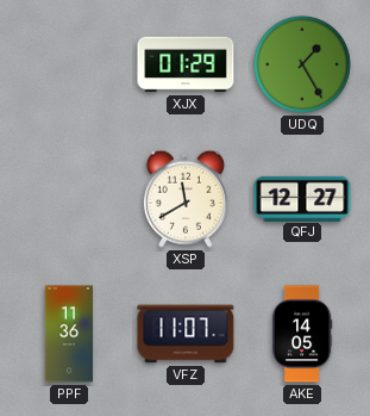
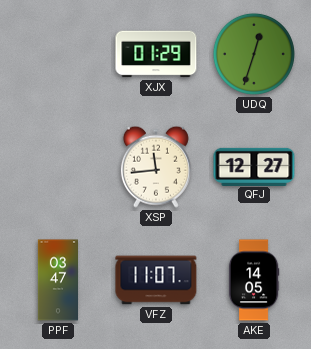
UDQ: 1:25 -> 12:33 (254, 54)
XSP: 11:40 -> 11:44 (156, 167)
PPF: 11:36 -> 03:47 (57, 280)
